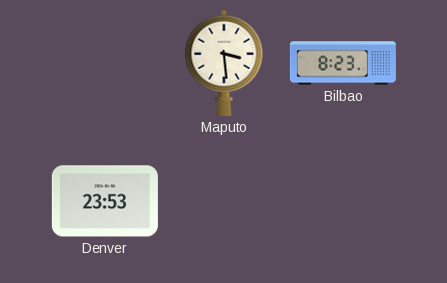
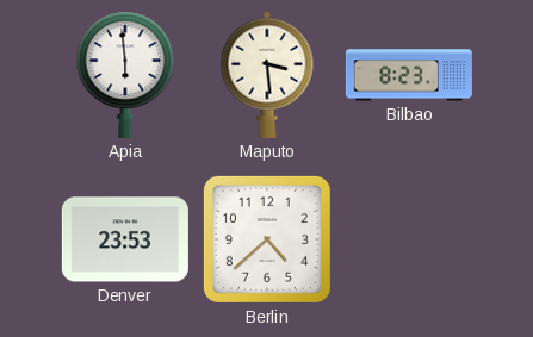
Apia: none -> 5:59 (125, 75)
Berlin: none -> 4:38 (267, 239)
